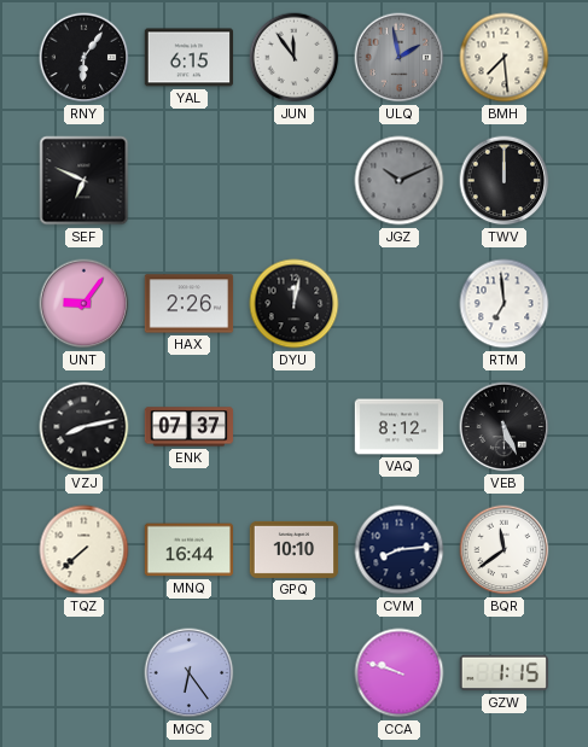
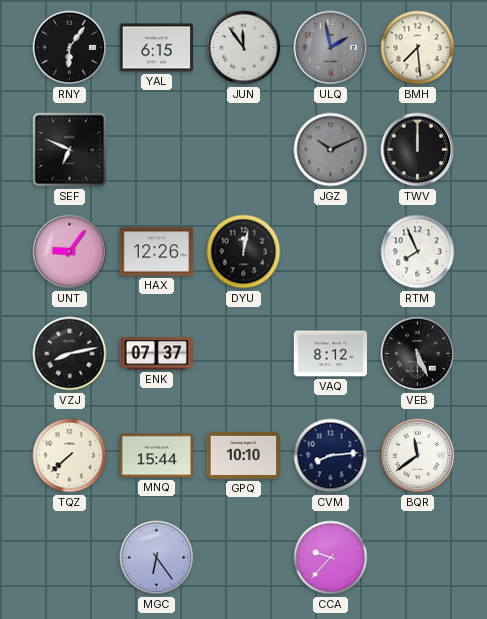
HAX: 2:26 -> 12:26 (157, 252)
RTM: 6:59 -> 7:56 (418, 252)
MNQ: 16:44 -> 15:44 (156, 456)
CCA: 9:48 -> 9:37 (331, 558)
GZW: 1:15 -> none (503, 673)
